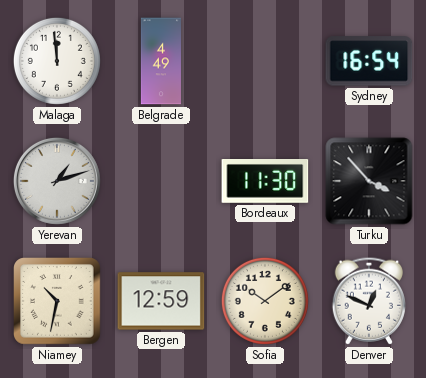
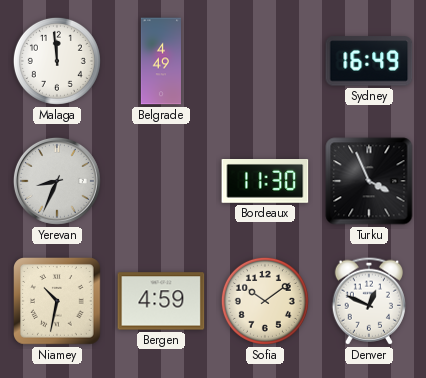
Sydney: 16:54 -> 16:49 (369, 61)
Yerevan: 1:12 -> 8:34 (57, 181)
Turku: 3:53 -> 3:56 (369, 181)
Bergen: 12:59 -> 4:59 (161, 301)
